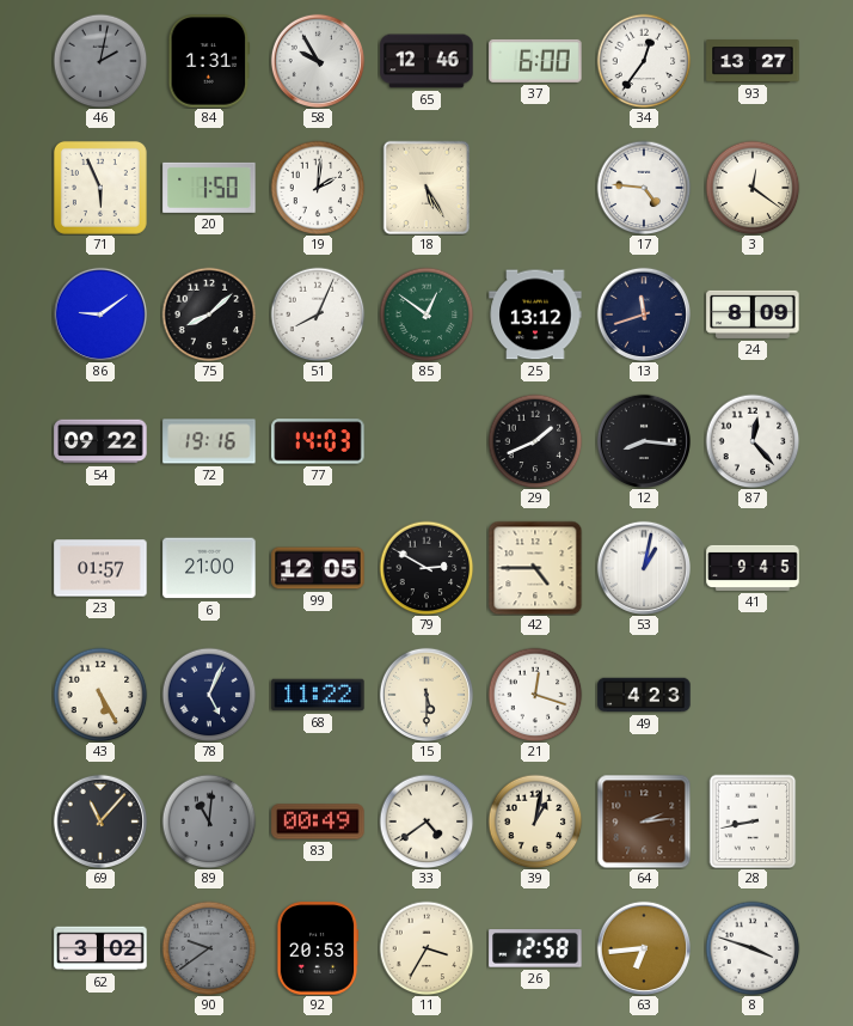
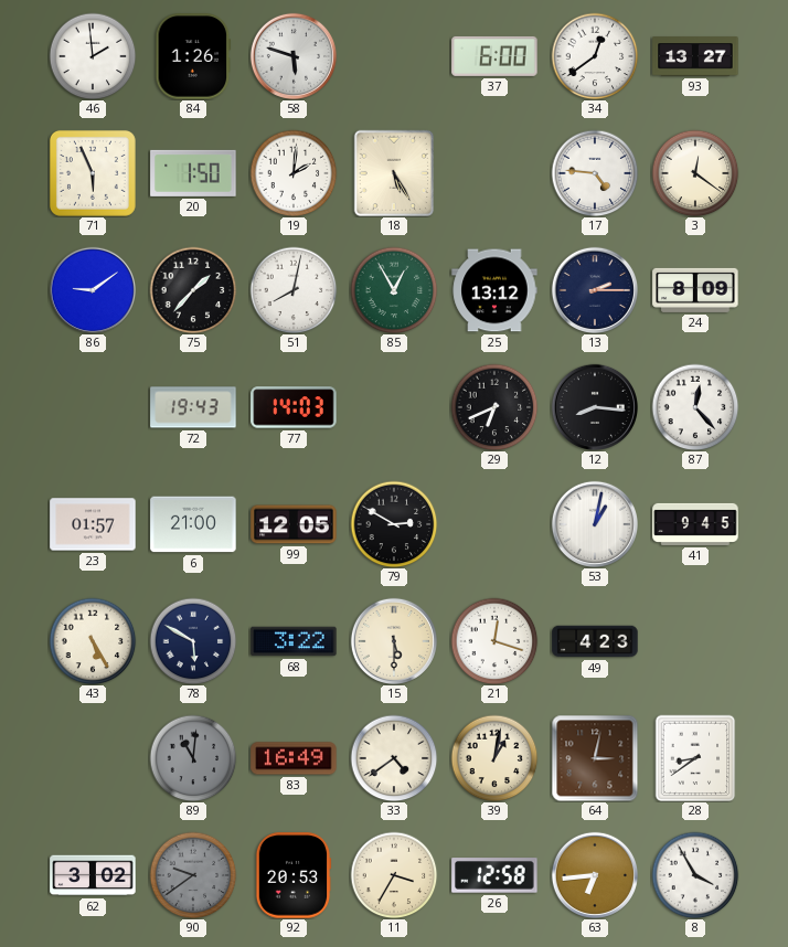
46: 2:02 -> 1:59 (93, 56)
46 dial: grey -> white (93, 56)
84: 1:31 -> 1:26 (193, 56)
58: 9:55 -> 5:48 (292, 55)
65: 12:46 -> none (426, 61)
34: 12:36 -> 12:39 (595, 56)
75: 8:08 -> 1:37 (193, 290)
51: 8:04 -> 8:02 (294, 290)
85: 12:51 -> 12:55 (394, 290)
13: 11:42 -> 2:15 (594, 289)
54: 09:22 -> none (100, 441)
72: 19:16 -> 19:43 (193, 407)
29: 1:41 -> 6:41 (494, 407)
42: 4:45 -> none (535, 568)
78: 5:04 -> 5:50 (193, 641)
68: 11:22 -> 3:22 (294, 641)
69: 11:07 -> none (99, 820)
83: 00:49 -> 16:49 (294, 758)
64: 2:14 -> 3:02 (595, 758)
28: 8:43 -> 8:39 (695, 758)
8: 3:48 -> 3:55 (695, 875)
